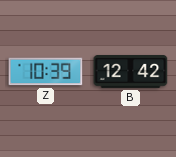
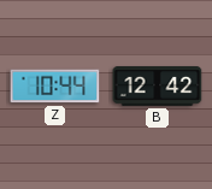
Z: 10:39 -> 10:44 (55, 87)
